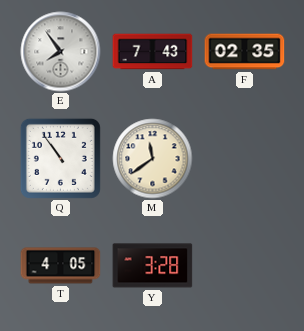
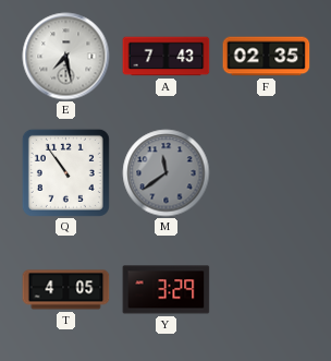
E: 7:54 -> 7:28 (66, 57)
M dial: cream -> grey (167, 173)
Y: 3:28 -> 3:29 (167, 290)
